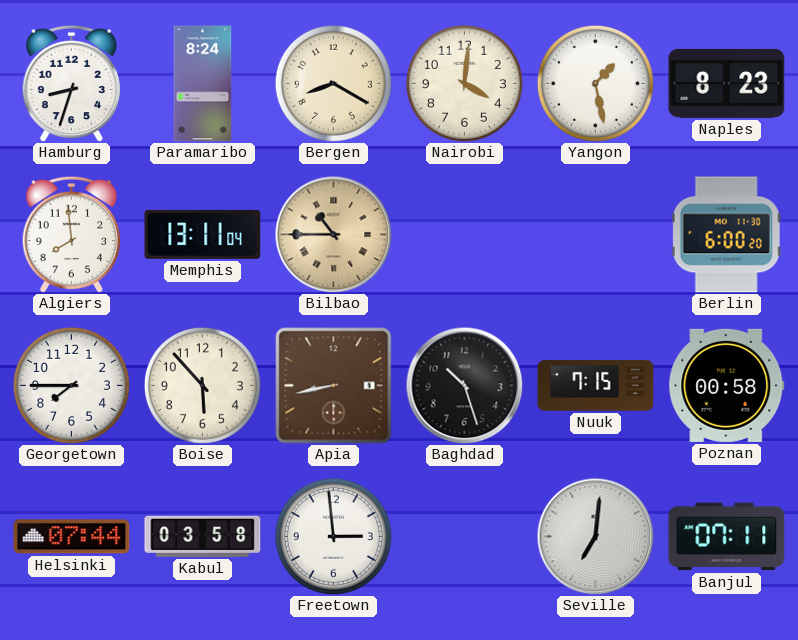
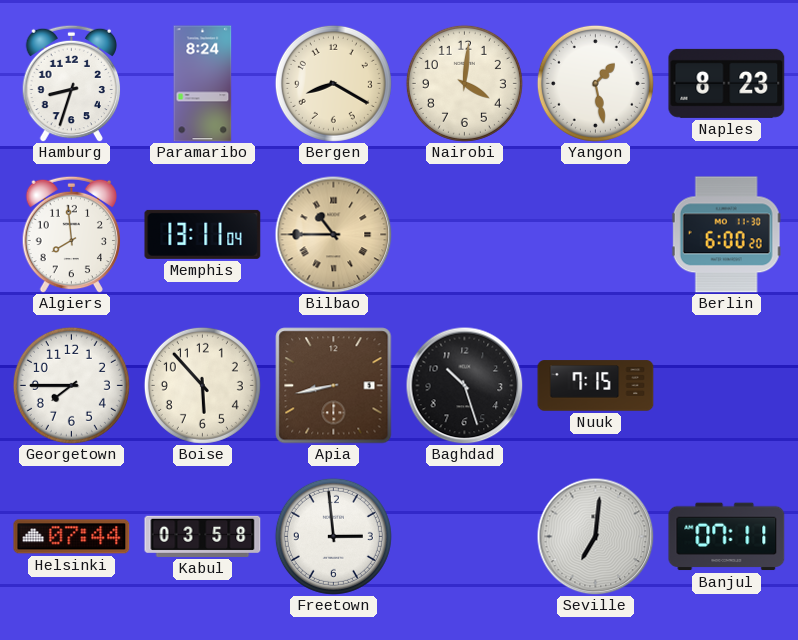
Poznan: 00:58 -> none (727, 385)
